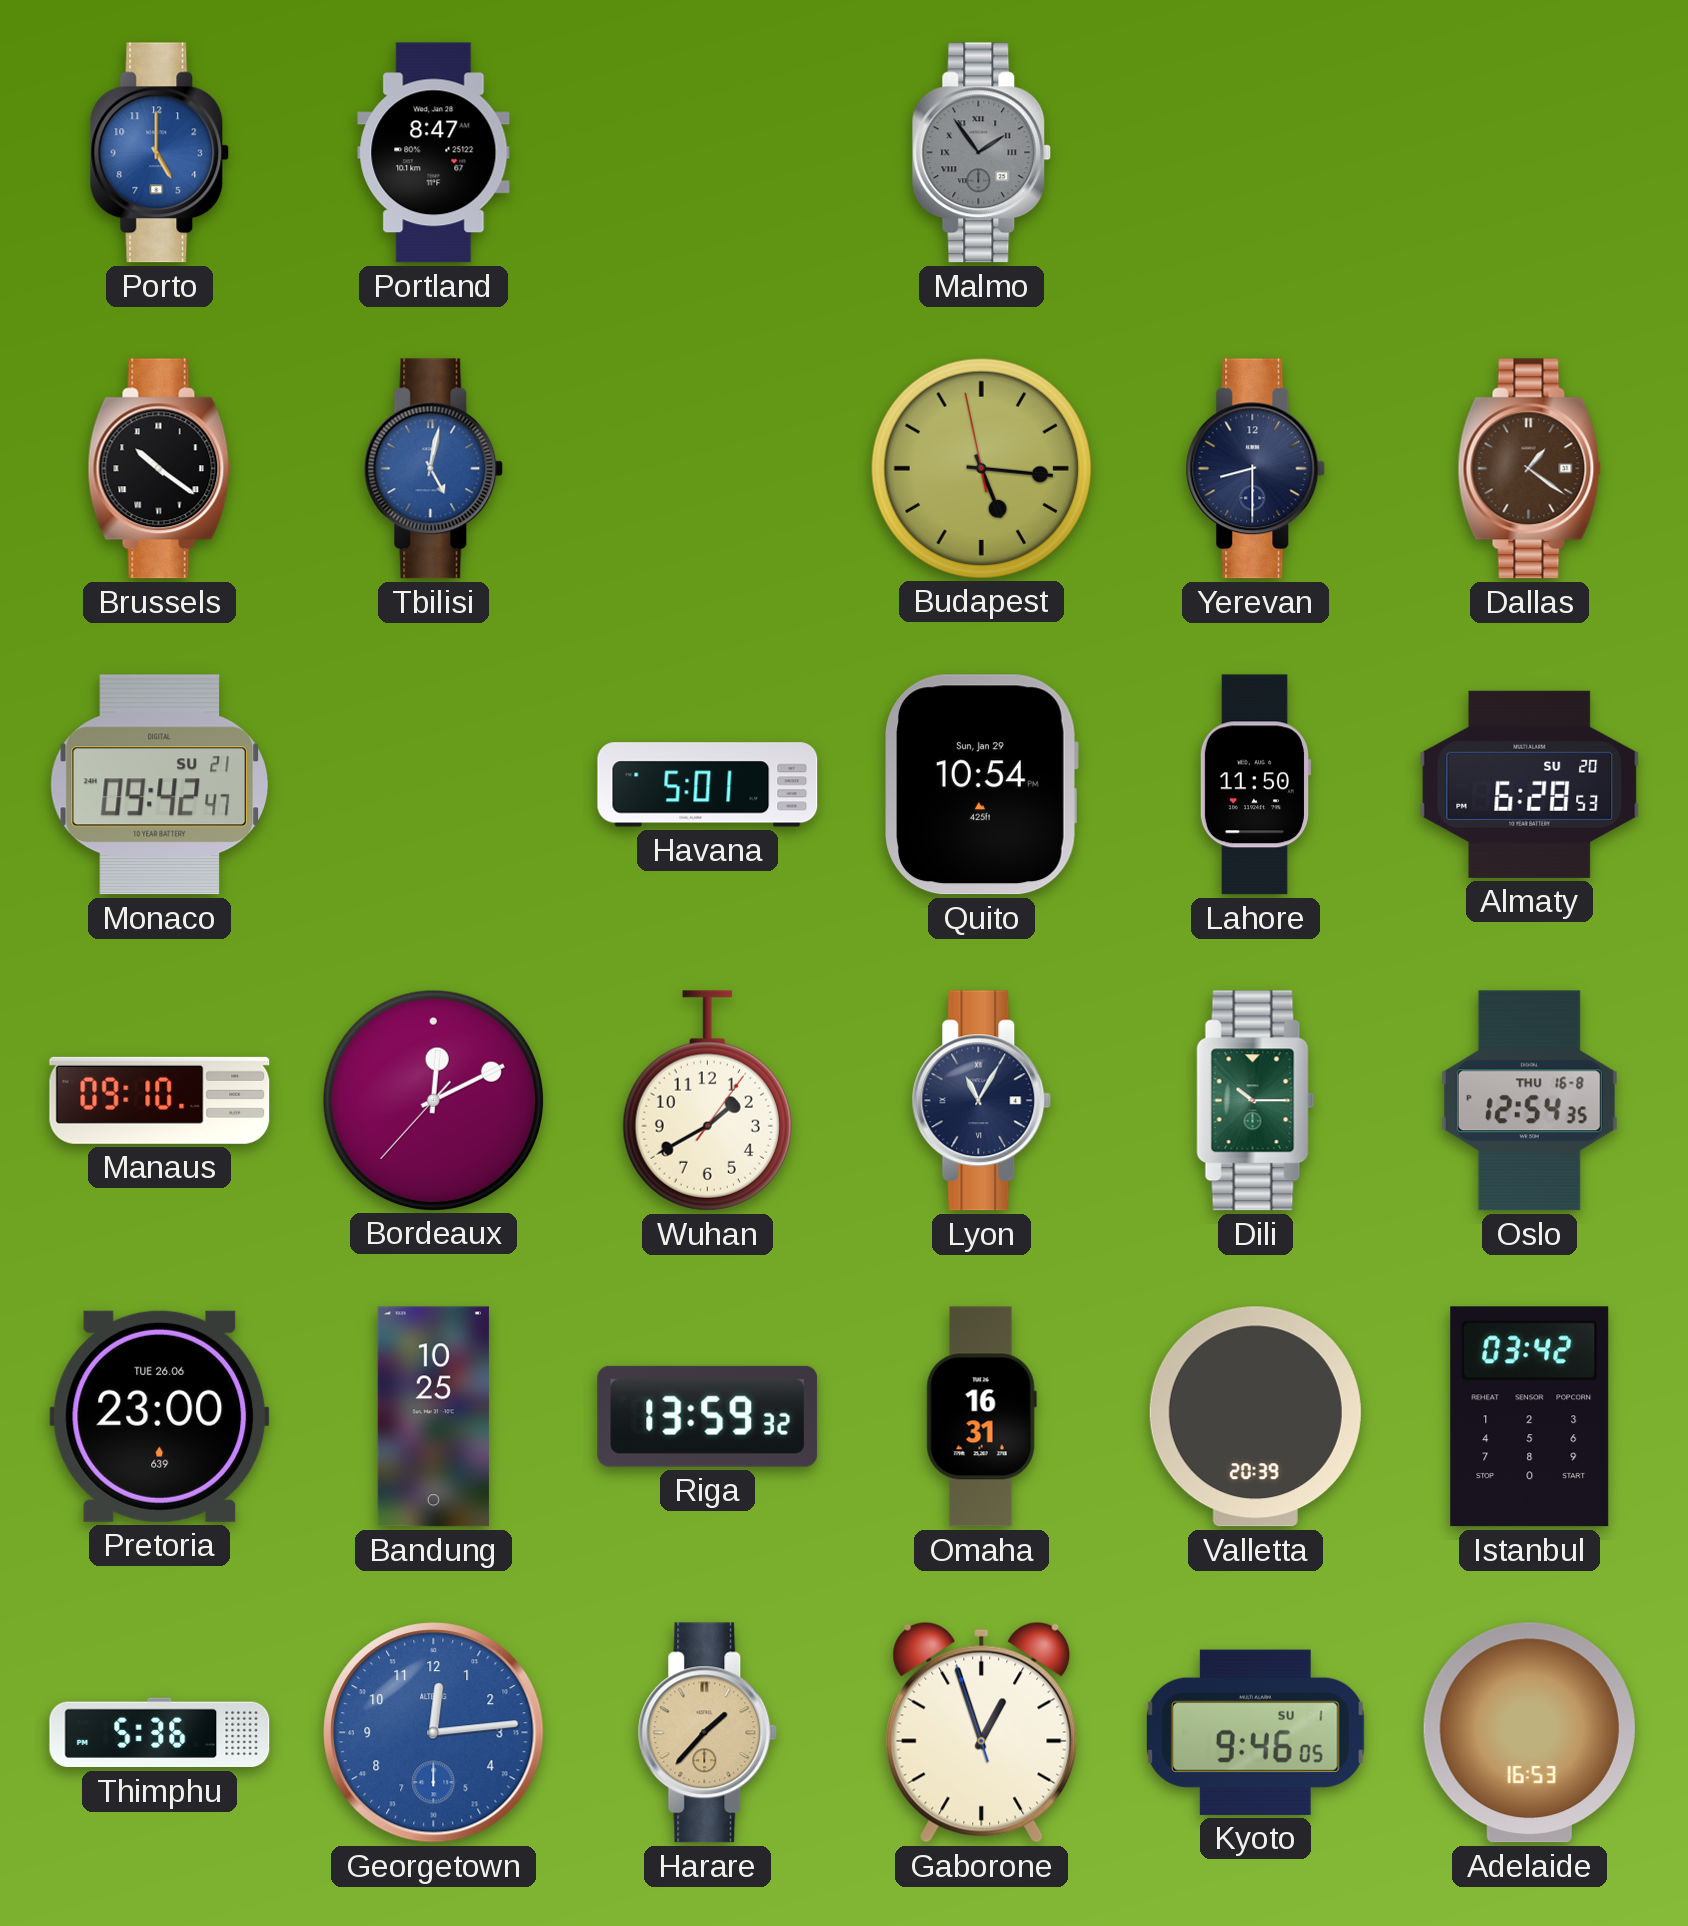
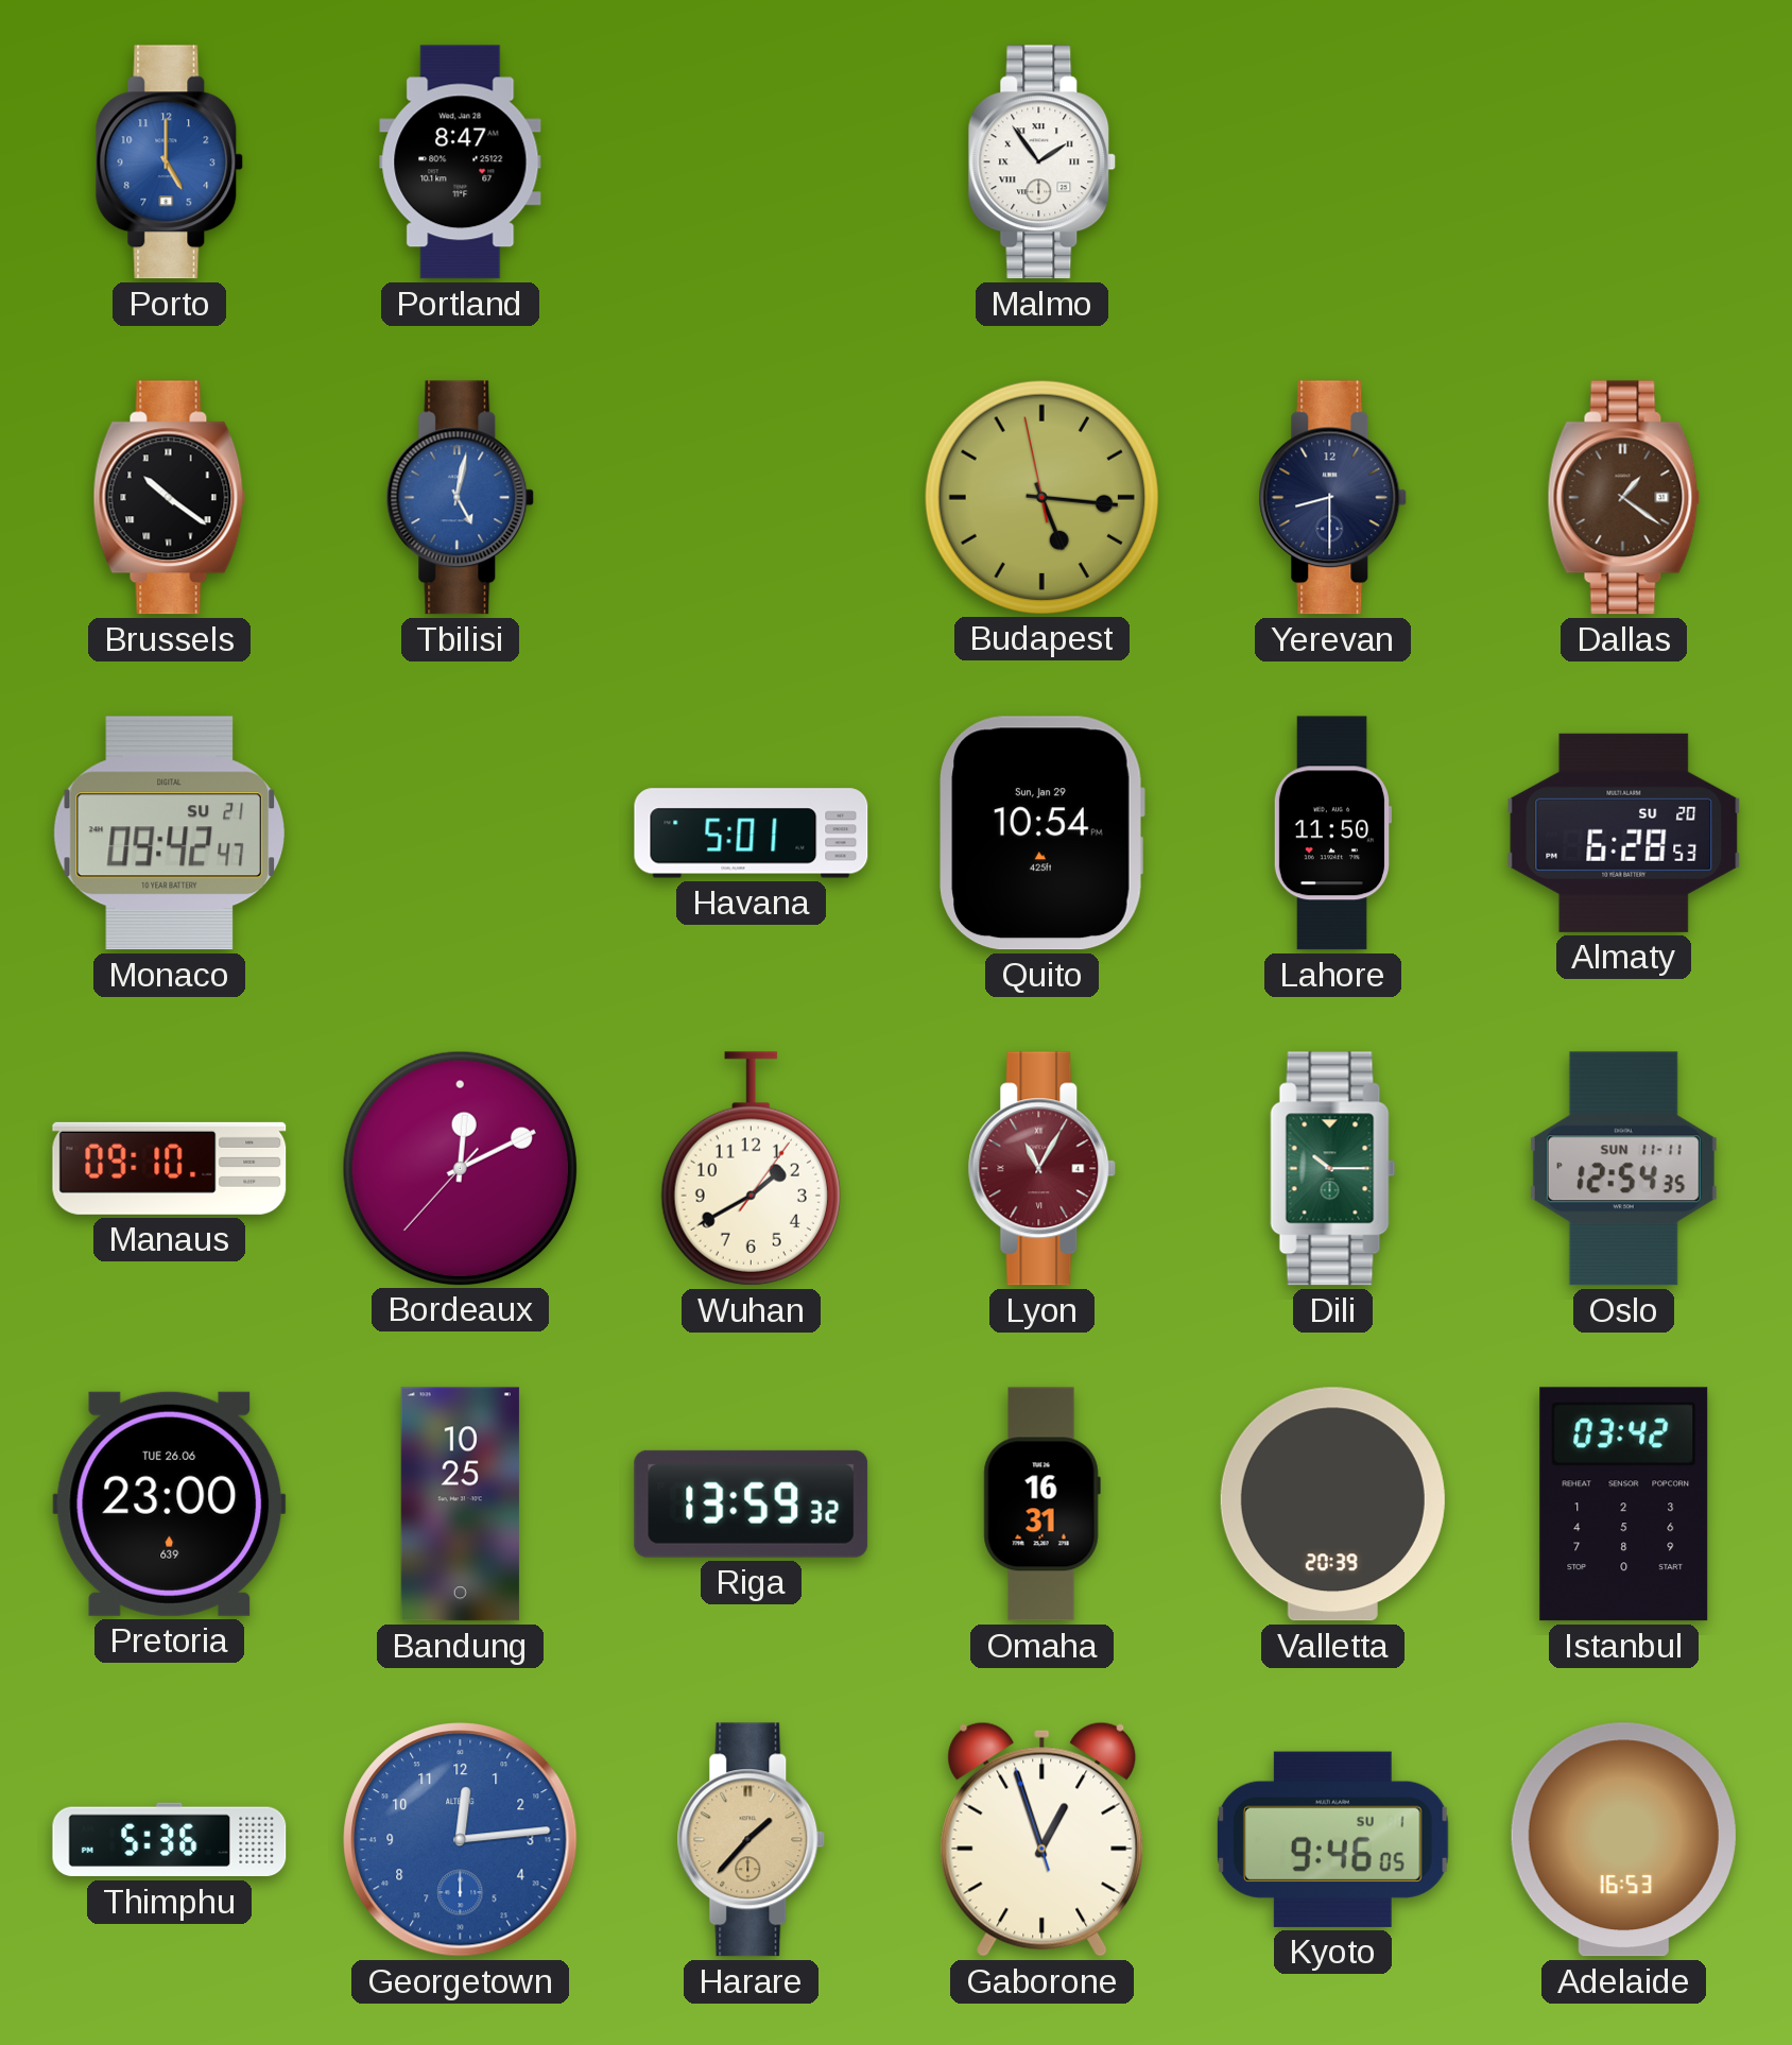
Malmo dial: grey -> white (1043, 162)
Lyon dial: navy -> burgundy (1043, 1169)
Oslo date: THU 16-8 -> SUN 11-11 (1623, 1169)
